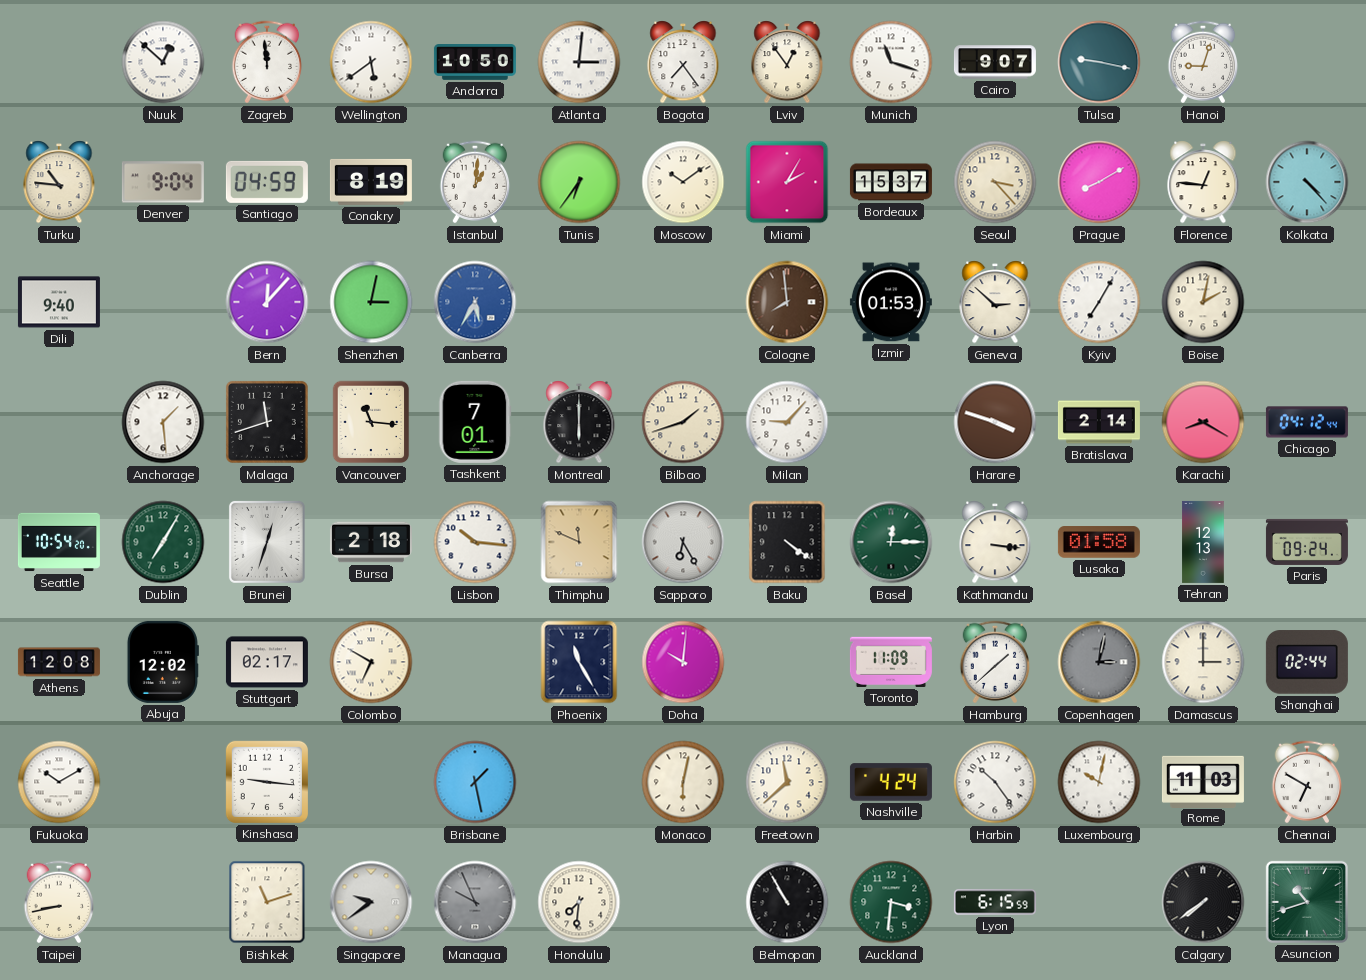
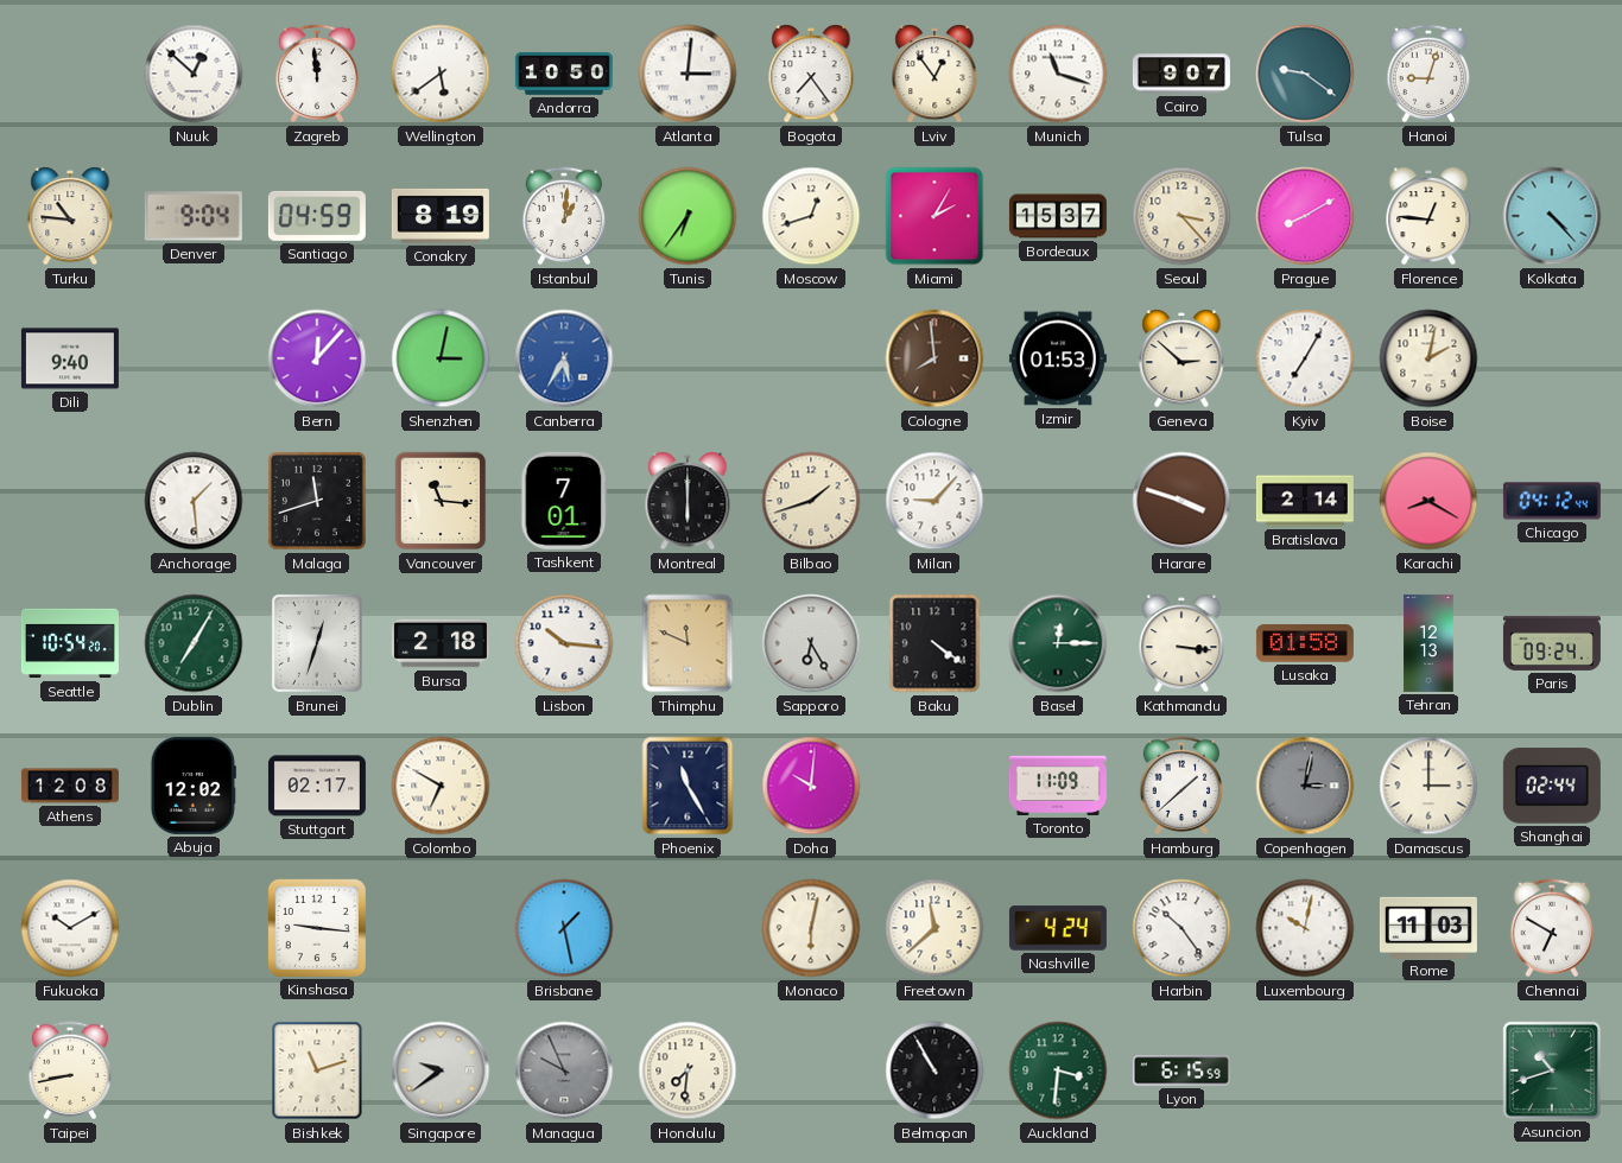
Tulsa: 9:17 -> 9:21 (1305, 74)
Moscow: 10:09 -> 12:42 (811, 216)
Calgary: 7:39 -> none (1203, 902)
